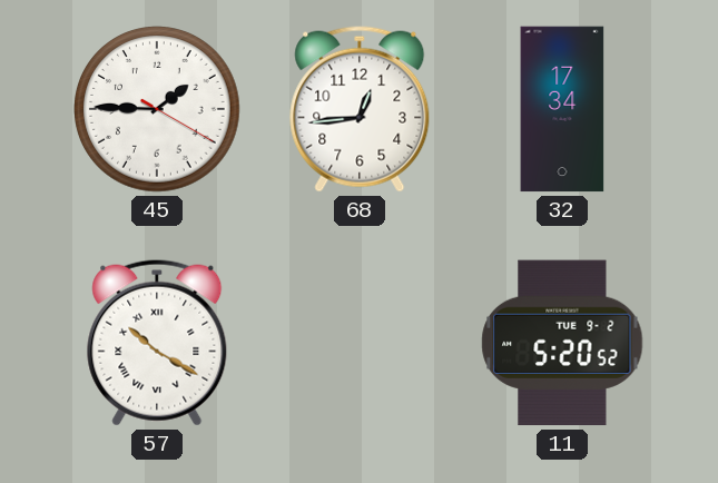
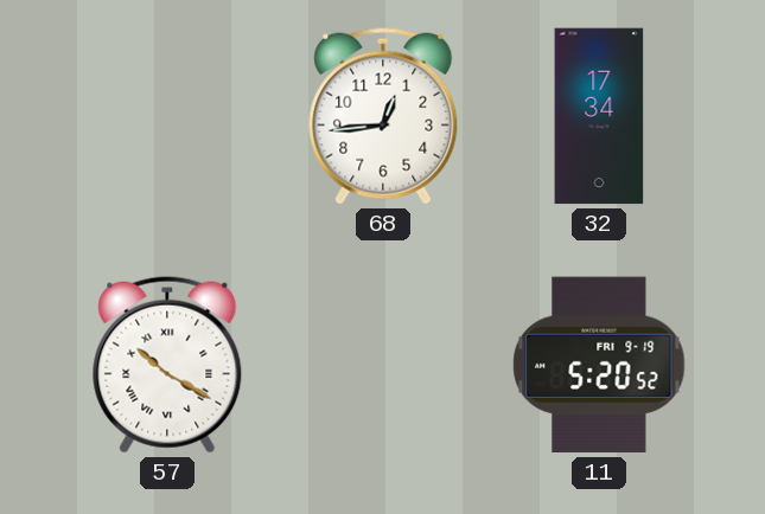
45: 1:45 -> none (157, 109)
11 date: TUE 9-2 -> FRI 9-19 (599, 365)
